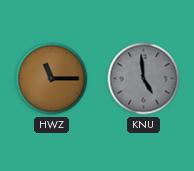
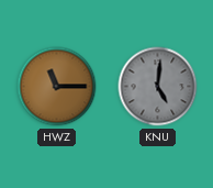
KNU: 4:59 -> 5:01 (158, 87)
